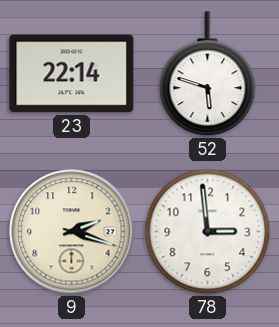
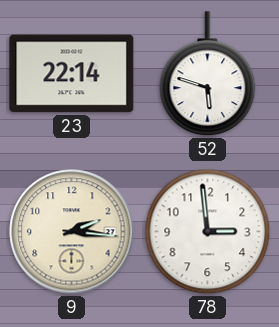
9: 2:18 -> 2:16 (72, 232)
